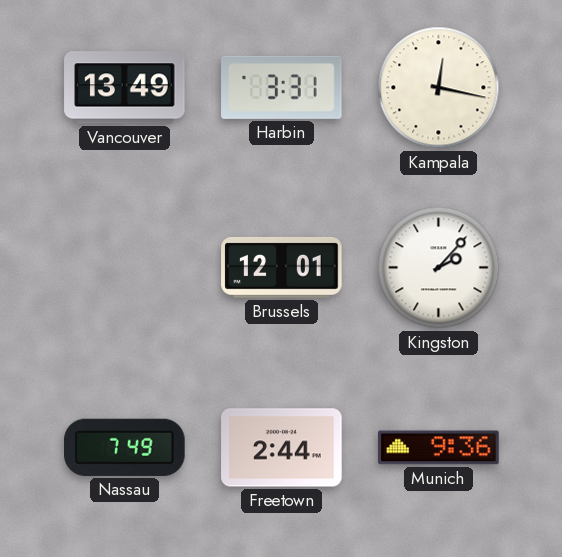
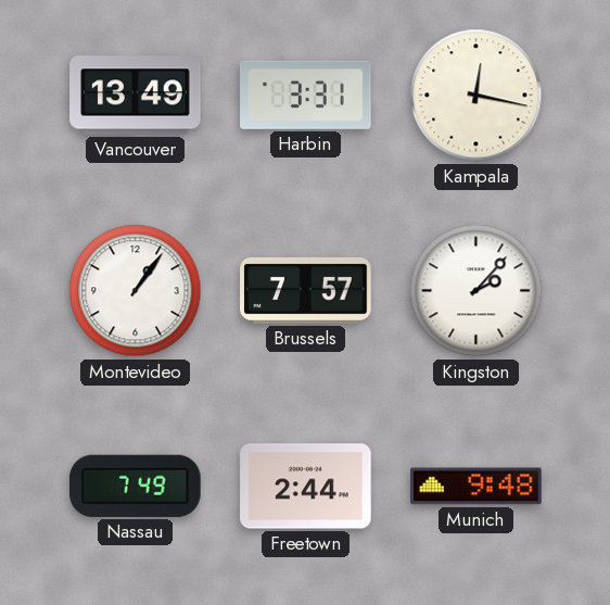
Montevideo: none -> 1:06 (136, 291)
Brussels: 12:01 -> 7:57 (306, 290)
Munich: 9:36 -> 9:48 (476, 487)
